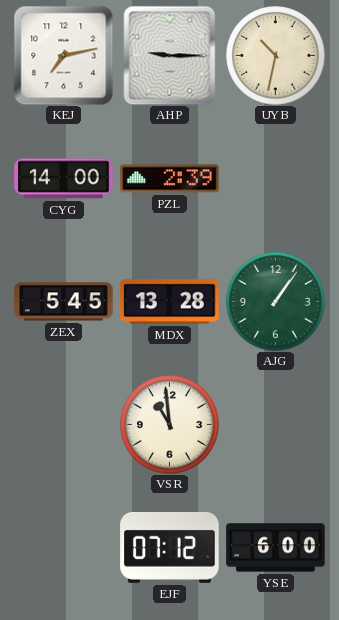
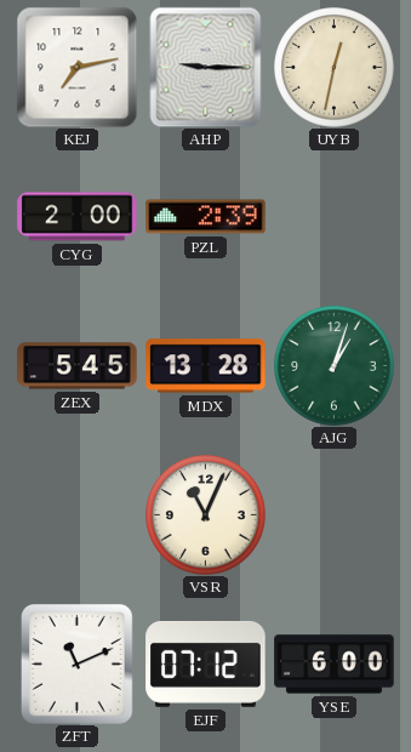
UYB: 10:32 -> 12:32 (335, 68)
CYG: 14:00 -> 2:00 (78, 217)
AJG: 1:06 -> 1:03 (335, 366)
VSR: 10:59 -> 11:04 (206, 515)
ZFT: none -> 11:11 (76, 665)
